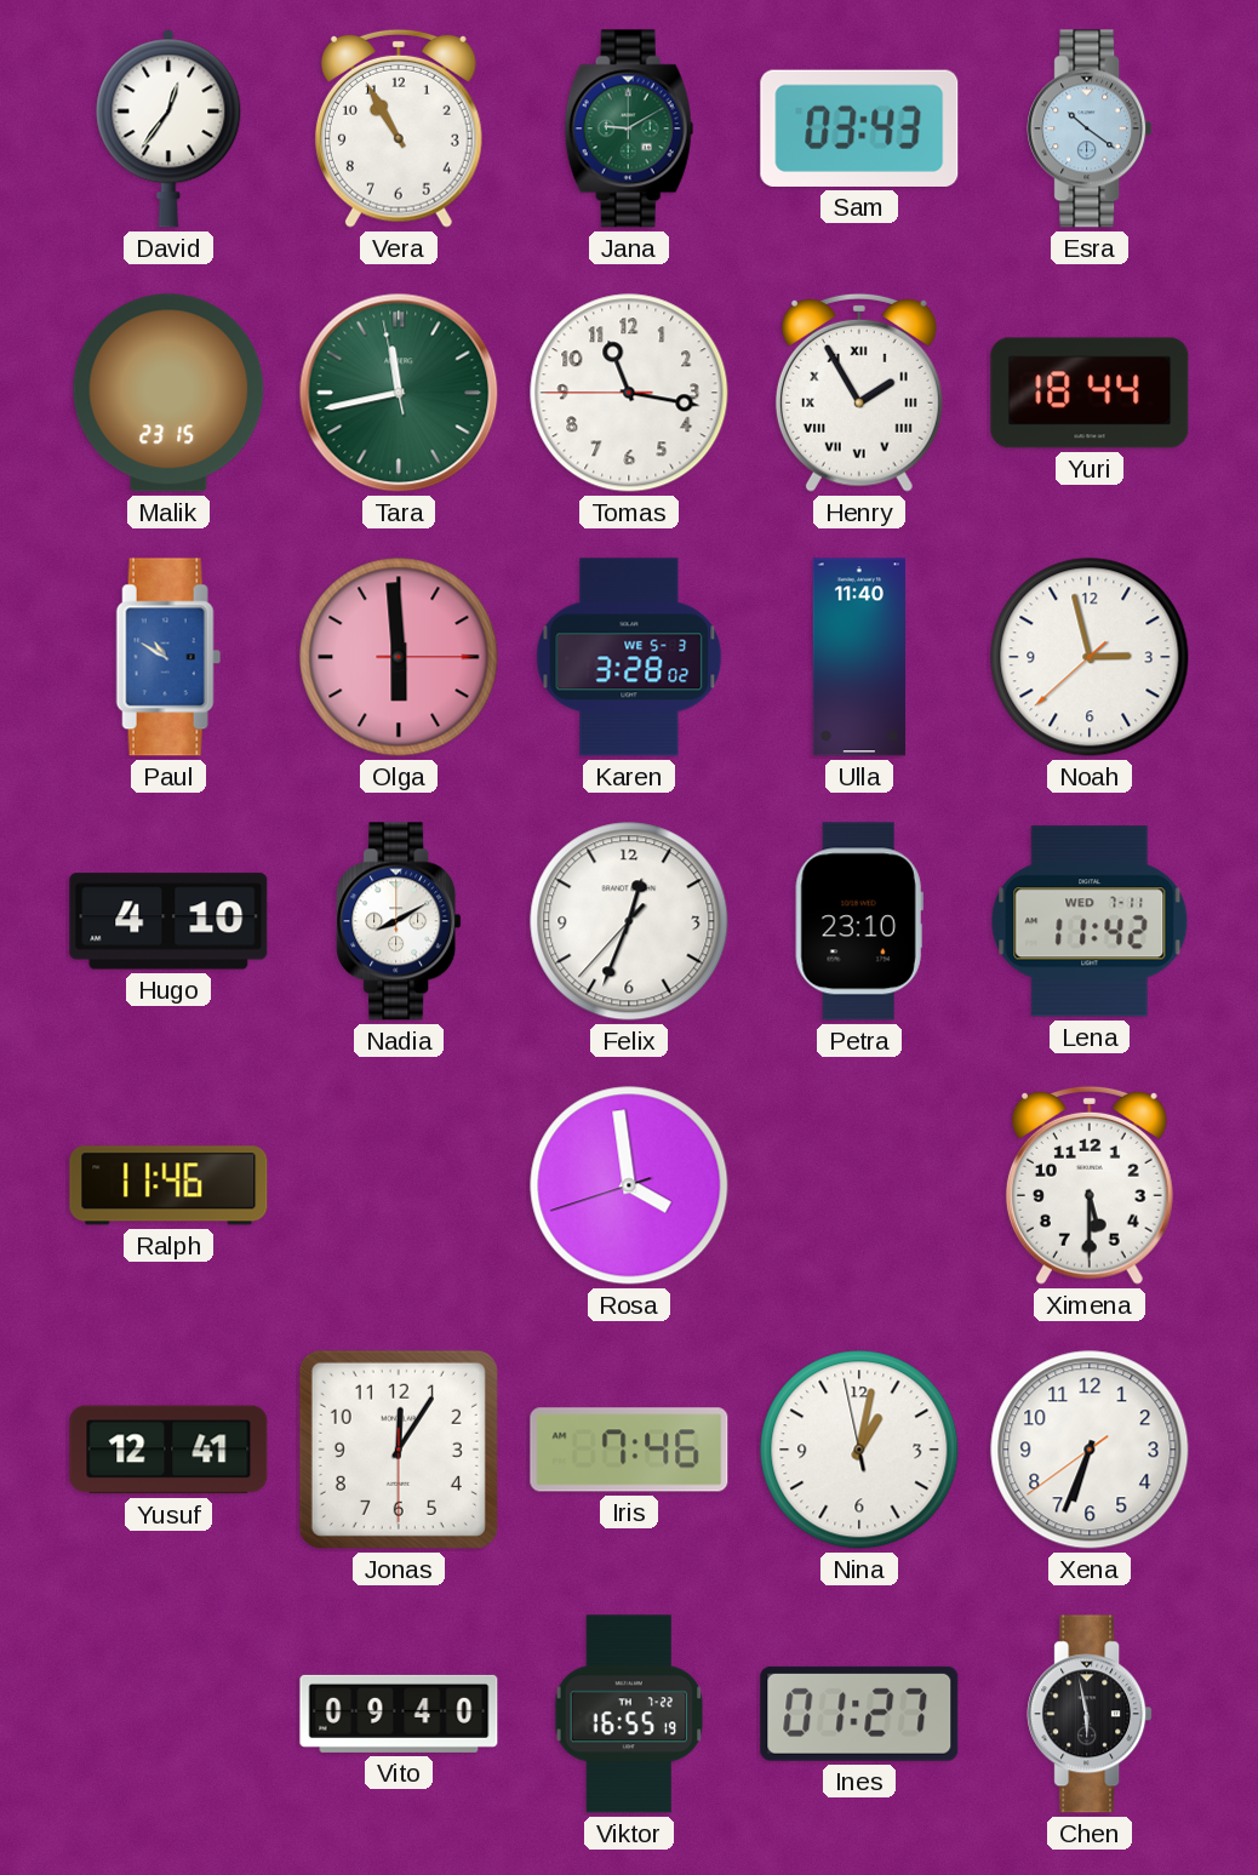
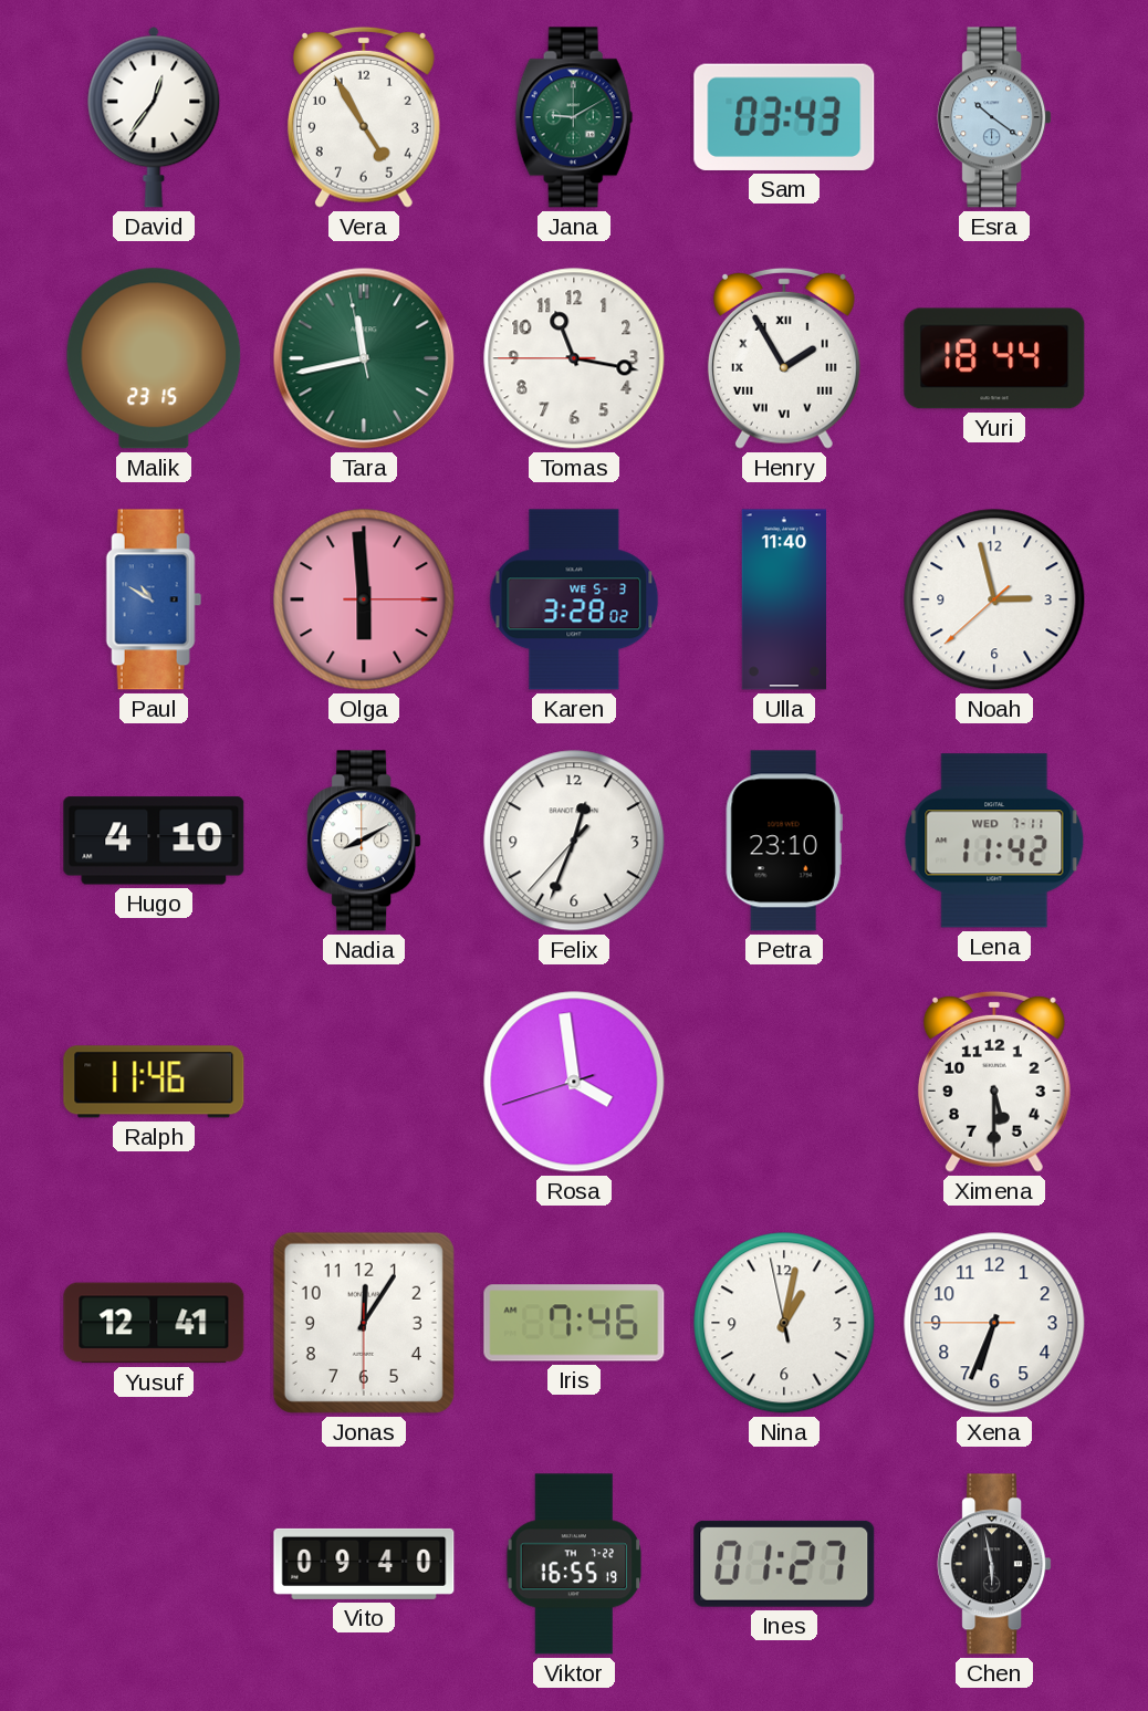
Vera: 10:55 -> 4:55 (364, 117)
Xena: 6:33:39 -> 6:33:45 (994, 1323)
